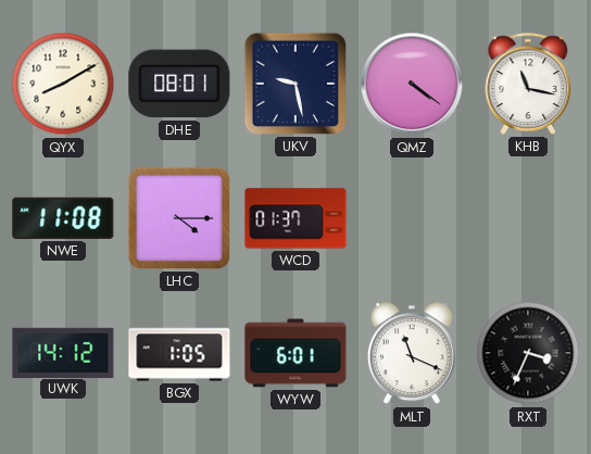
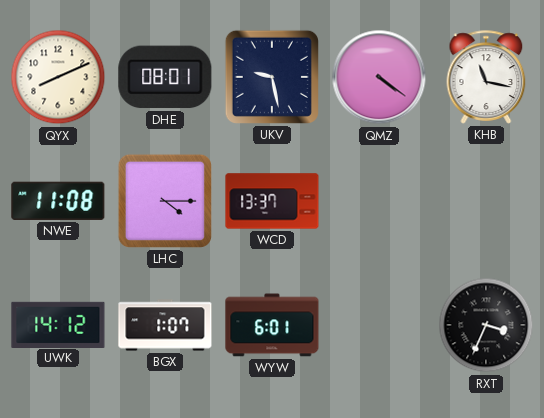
QYX: 8:10 -> 8:11 (58, 77)
WCD: 01:37 -> 13:37 (272, 201)
BGX: 1:05 -> 1:07 (165, 325)
MLT: 11:19 -> none (412, 354)
